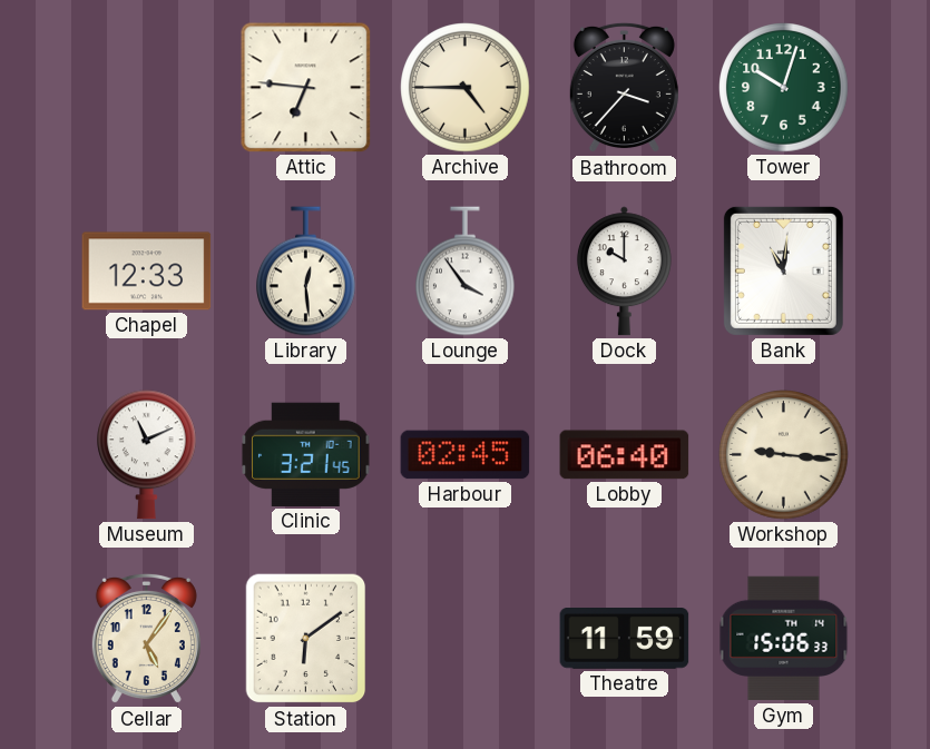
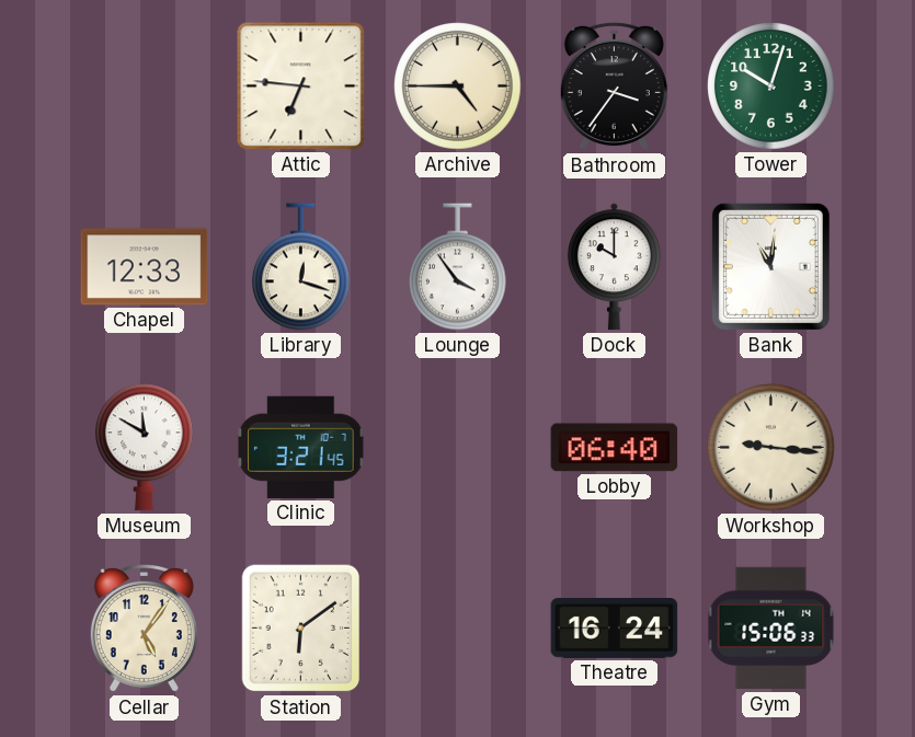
Bathroom: 3:37 -> 3:36 (614, 87)
Library: 12:29 -> 12:18 (301, 267)
Museum: 11:11 -> 11:50 (145, 448)
Harbour: 02:45 -> none (466, 455)
Theatre: 11:59 -> 16:24 (615, 629)
